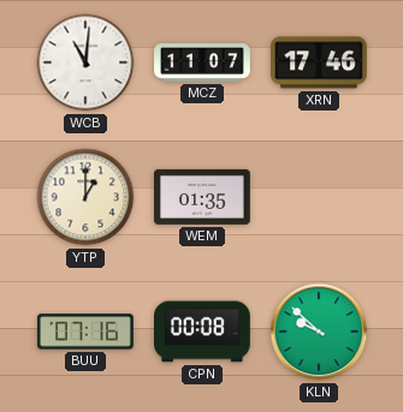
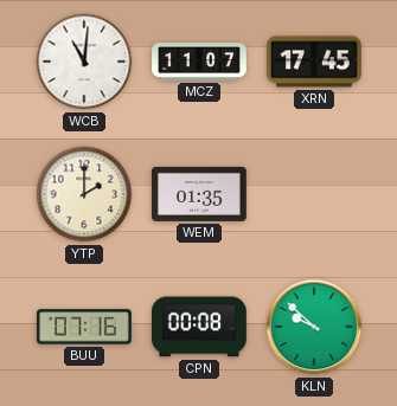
XRN: 17:46 -> 17:45 (315, 62)
YTP: 1:00 -> 2:00 (84, 194)
